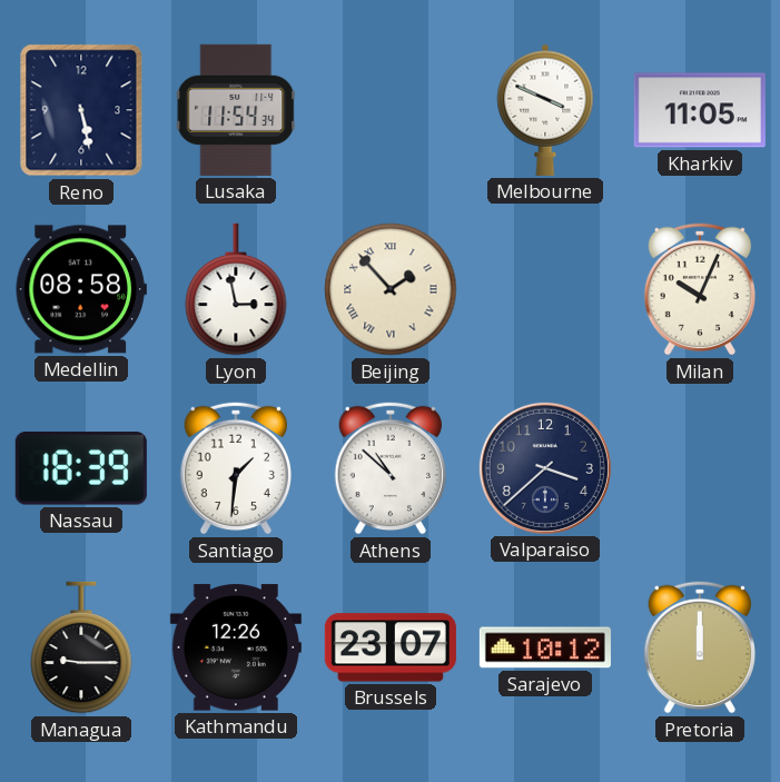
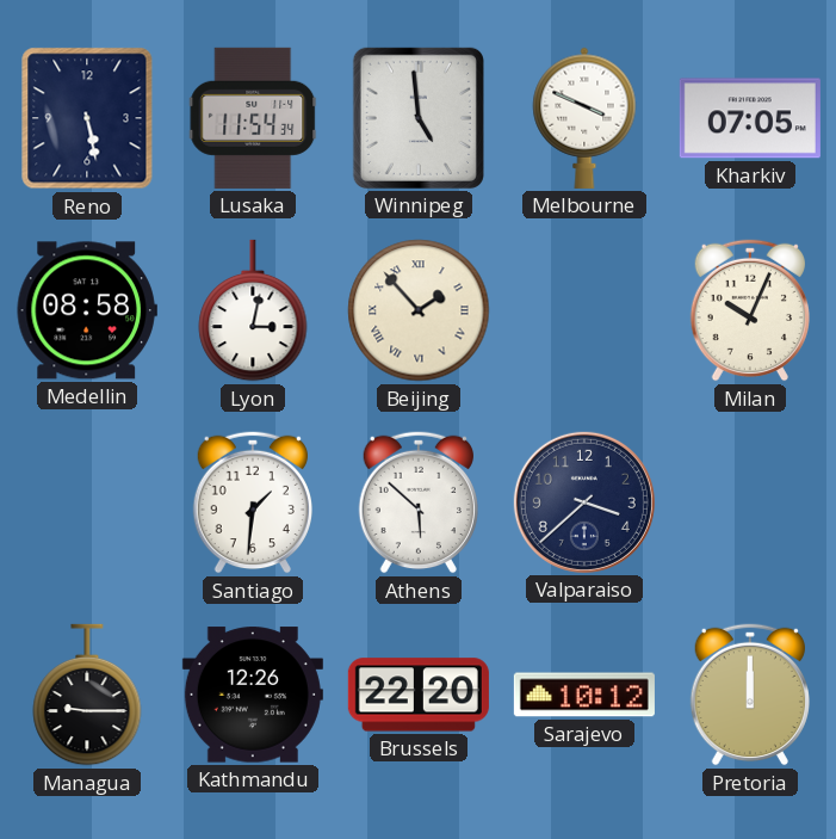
Winnipeg: none -> 4:59 (419, 118)
Kharkiv: 11:05 -> 07:05 (750, 118)
Lyon: 2:58 -> 3:02 (253, 310)
Nassau: 18:39 -> none (81, 469)
Athens: 10:52 -> 5:52 (417, 502)
Brussels: 23:07 -> 22:20 (419, 695)
